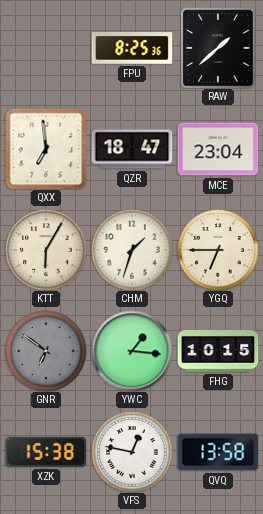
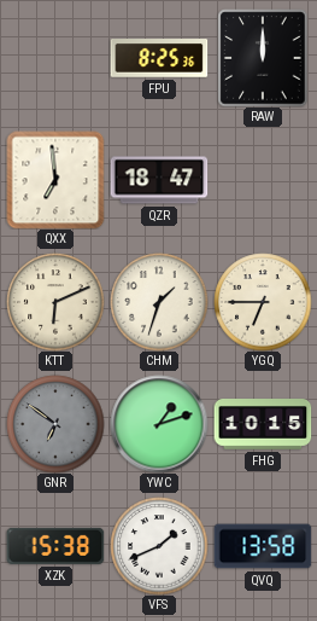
RAW: 1:38 -> 12:00 (263, 58)
MCE: 23:04 -> none (218, 149)
KTT: 6:05 -> 6:11 (55, 302)
YWC: 1:16 -> 1:12 (159, 424)
VFS: 12:47 -> 1:41 (159, 546)
